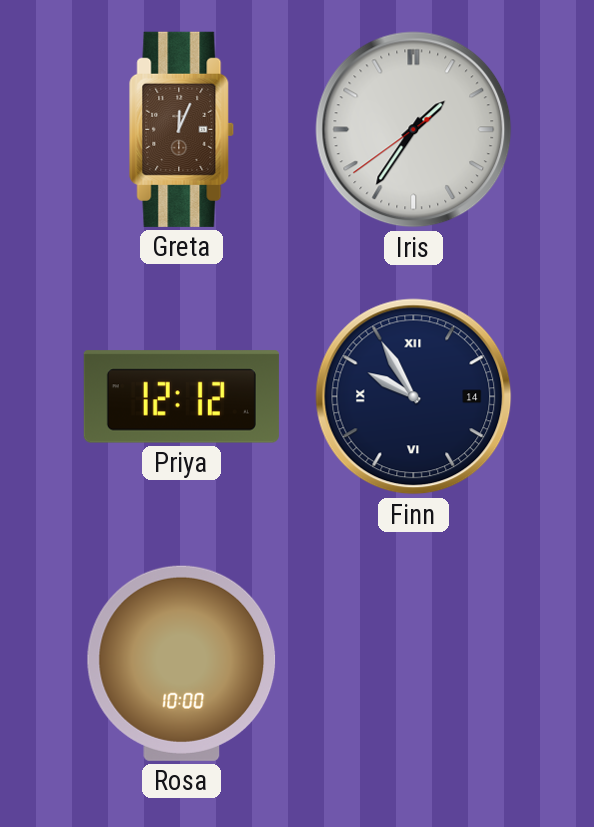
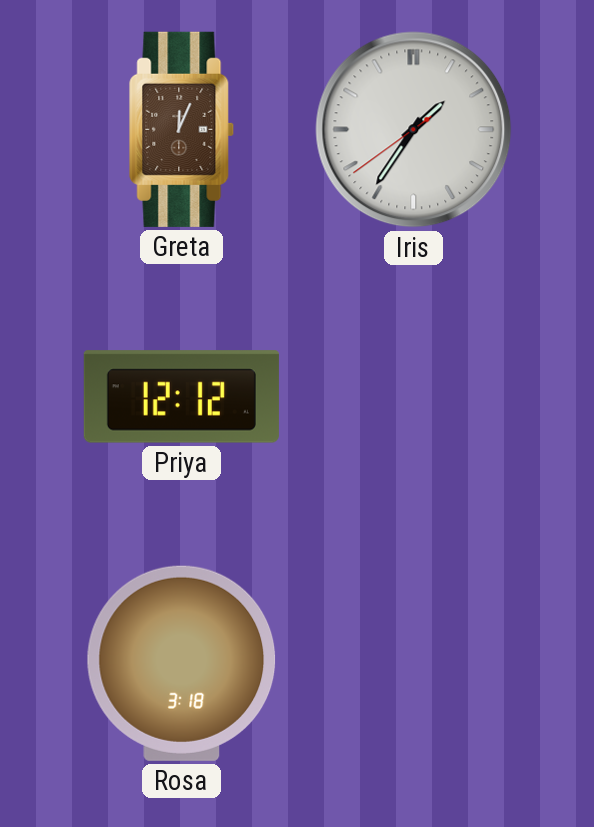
Finn: 9:55 -> none (414, 397)
Rosa: 10:00 -> 3:18 (182, 663)
